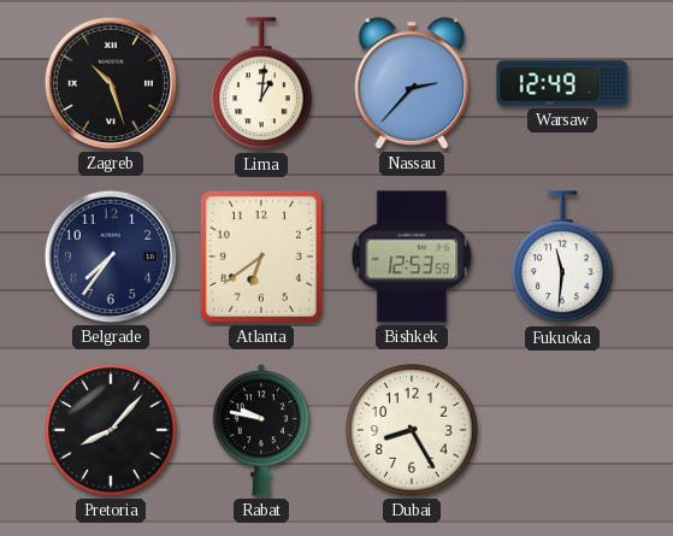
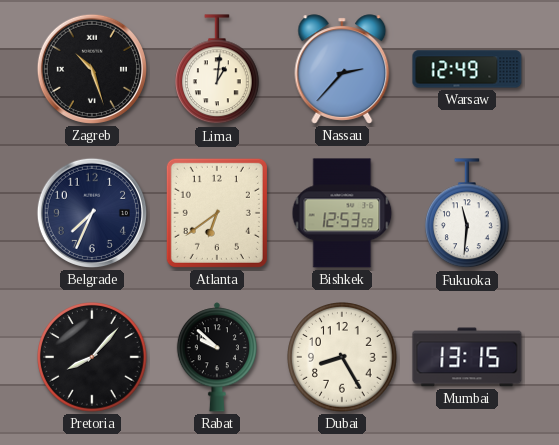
Belgrade: 7:36 -> 7:34 (92, 213)
Rabat: 9:47 -> 9:52 (217, 357)
Mumbai: none -> 13:15 (467, 357)
